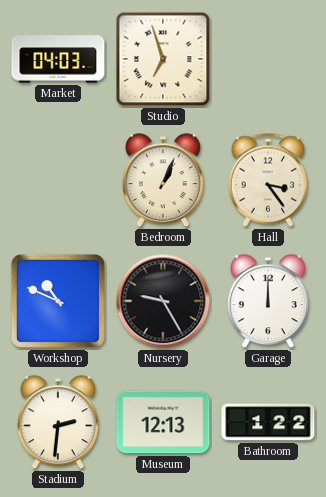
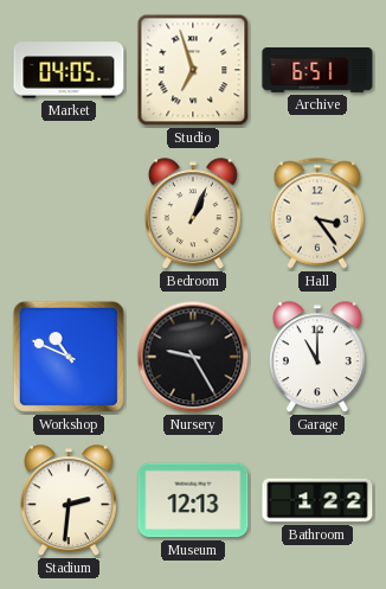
Market: 04:03 -> 04:05 (69, 70)
Archive: none -> 6:51 (317, 71)
Garage: 12:00 -> 11:00 (317, 358)
